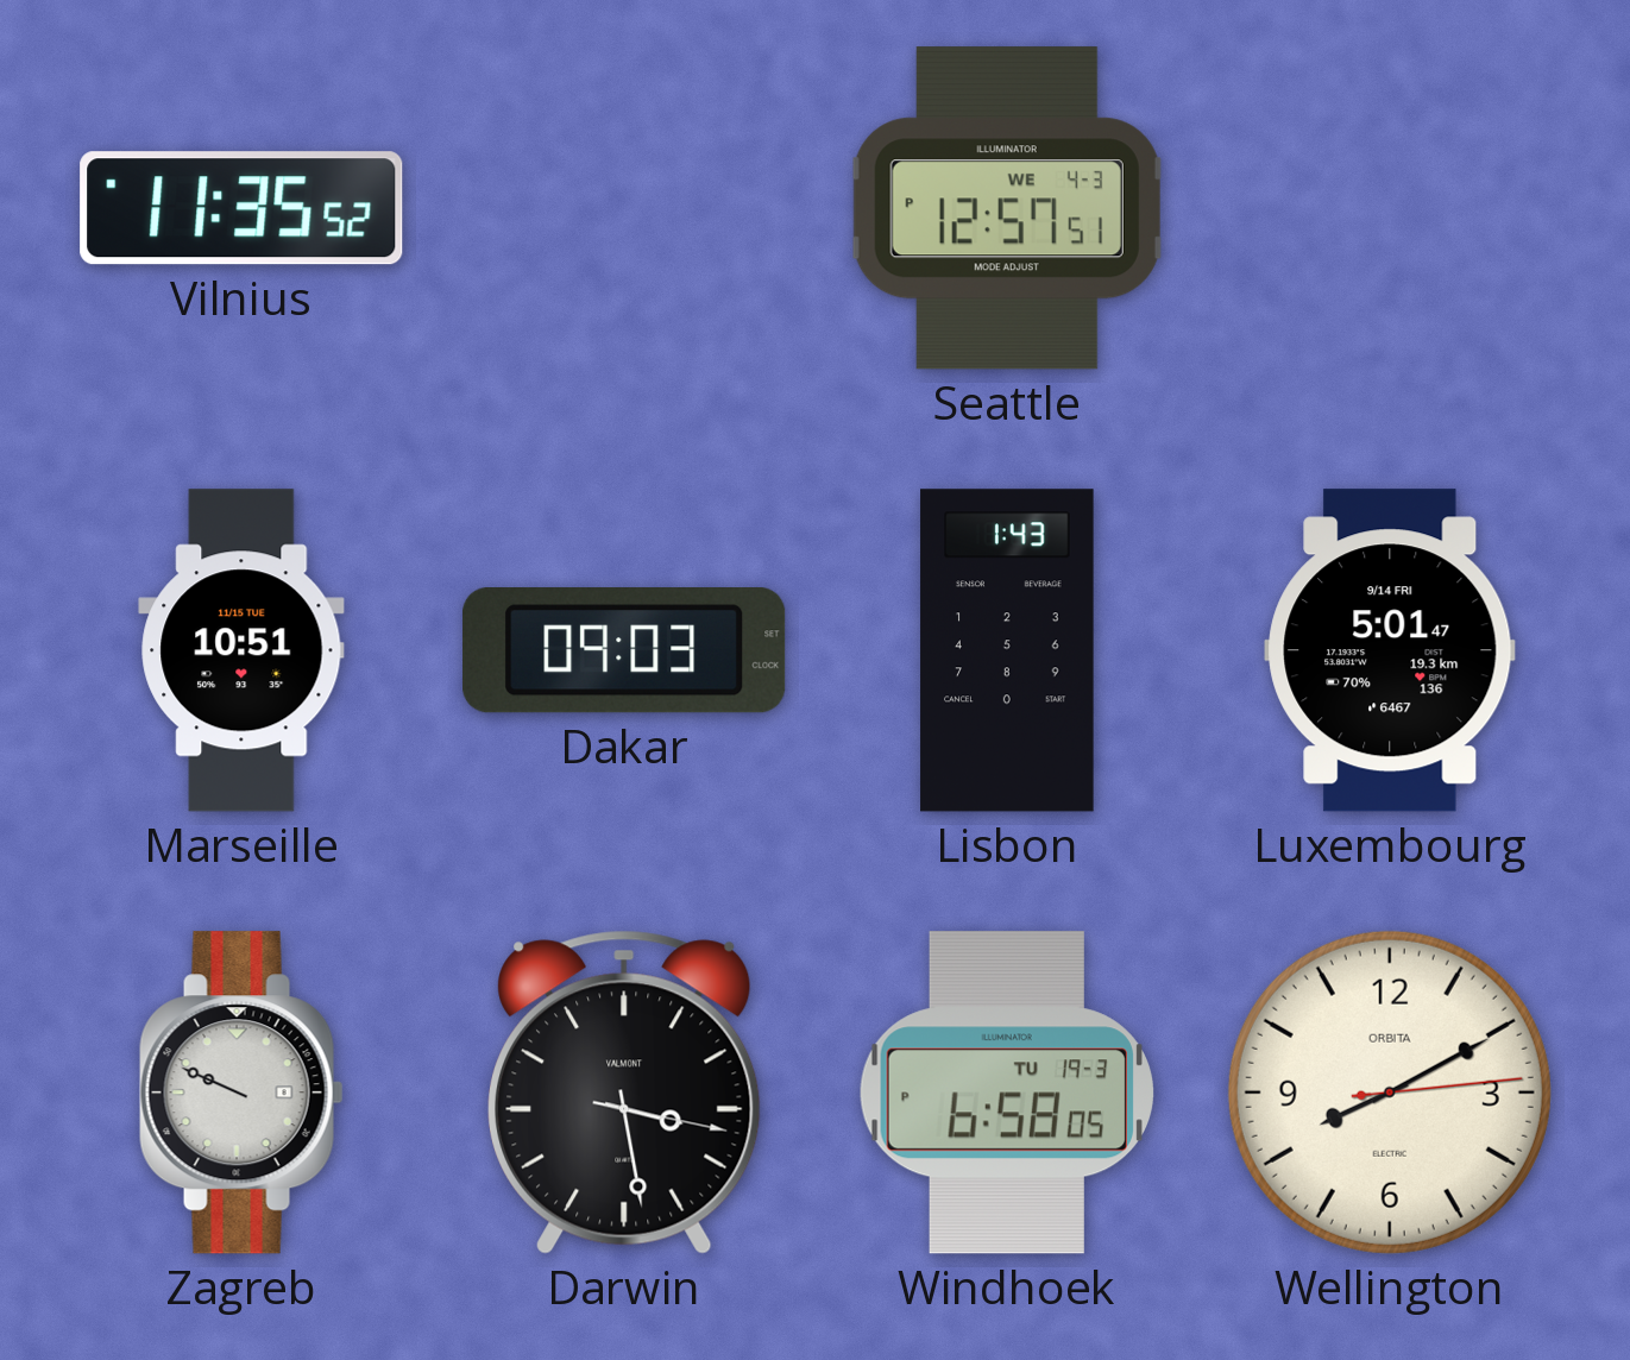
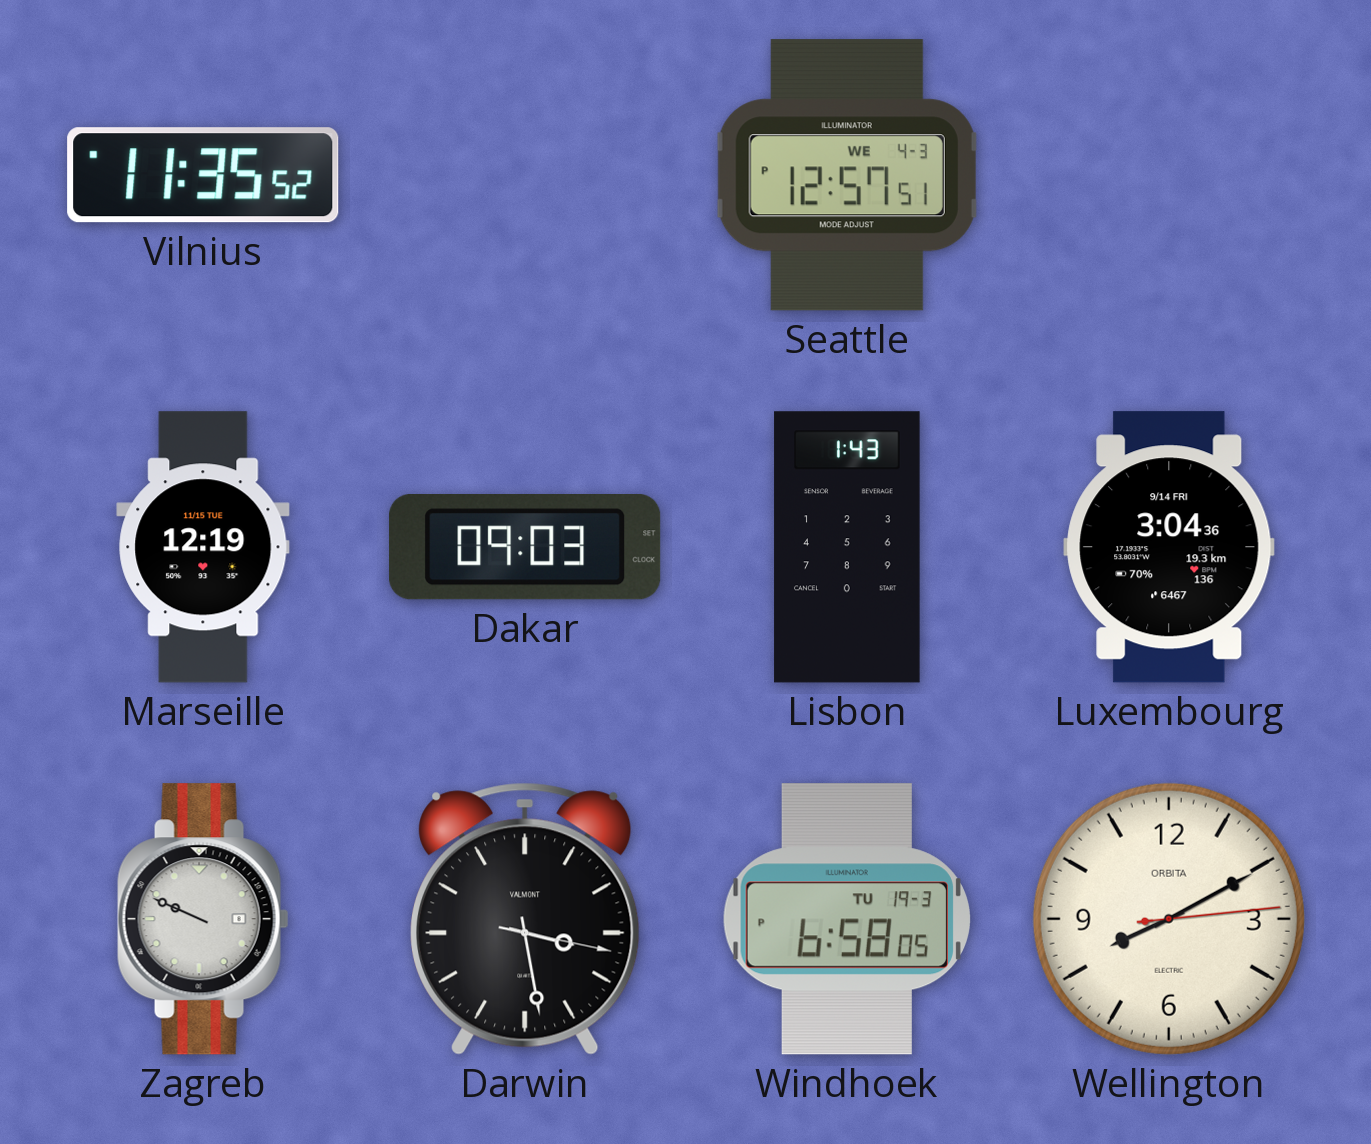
Marseille: 10:51 -> 12:19 (203, 547)
Luxembourg: 5:01 -> 3:04 (1169, 547)
